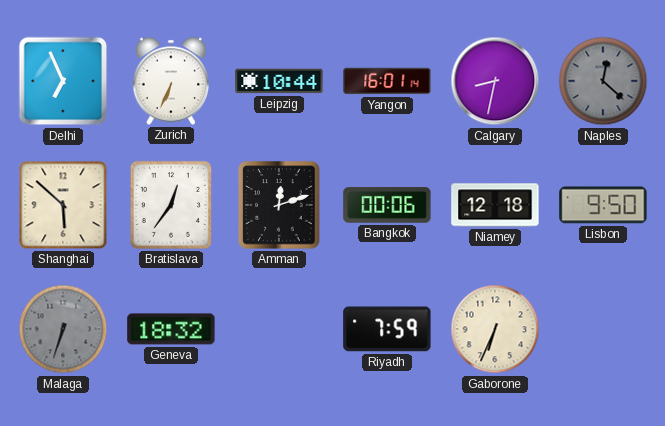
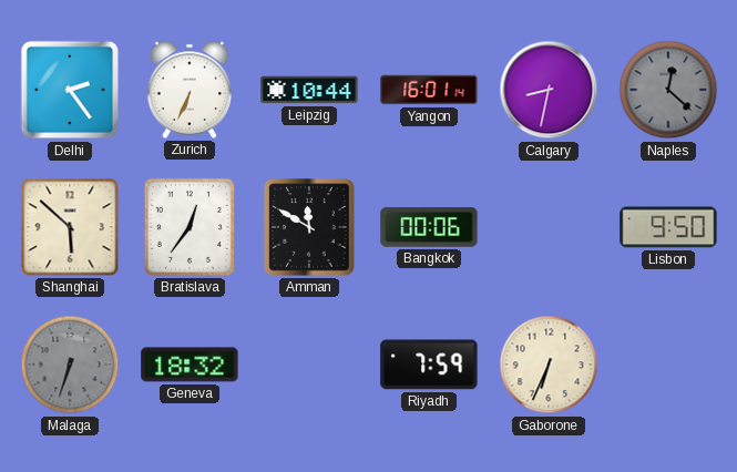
Delhi: 6:56 -> 2:24 (70, 90)
Amman: 12:12 -> 11:50 (309, 227)
Niamey: 12:18 -> none (495, 205)
